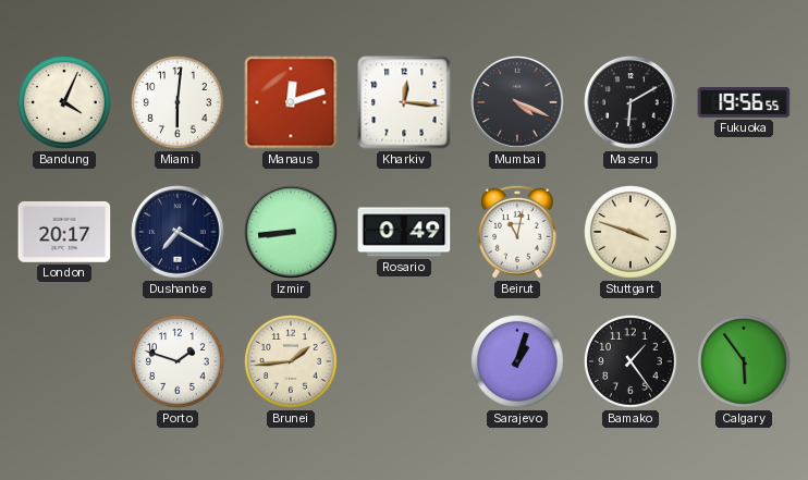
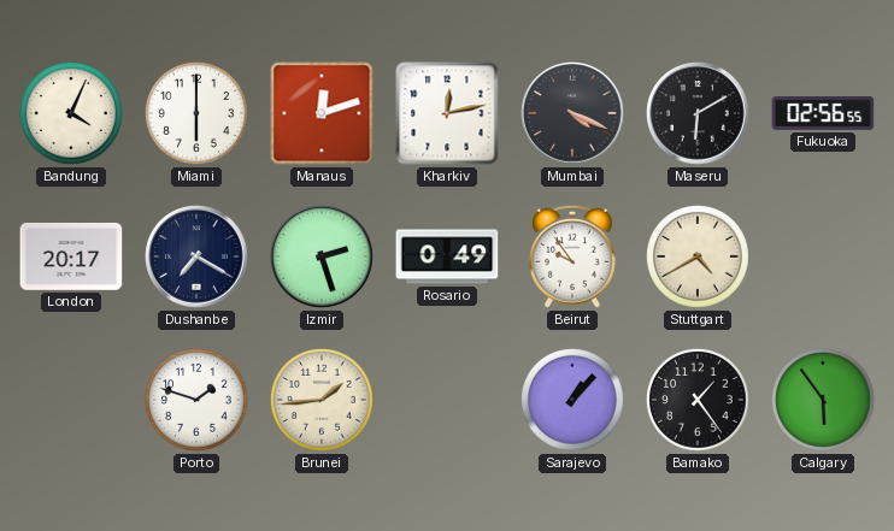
Miami: 6:01 -> 6:00 (198, 114)
Kharkiv: 12:16 -> 12:13 (447, 113)
Fukuoka: 19:56 -> 02:56 (823, 114)
Izmir: 8:44 -> 2:27 (322, 256)
Beirut: 11:02 -> 9:54 (574, 256)
Stuttgart: 3:48 -> 4:40 (699, 258)
Sarajevo: 1:03 -> 1:07 (574, 401)
